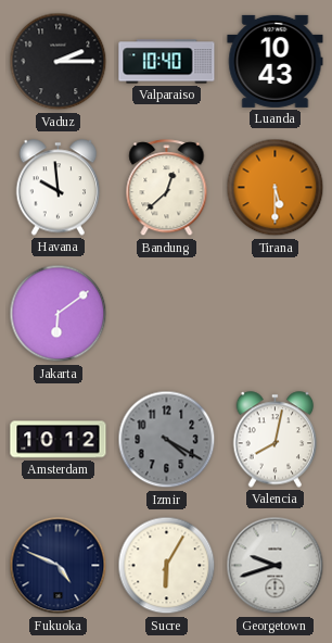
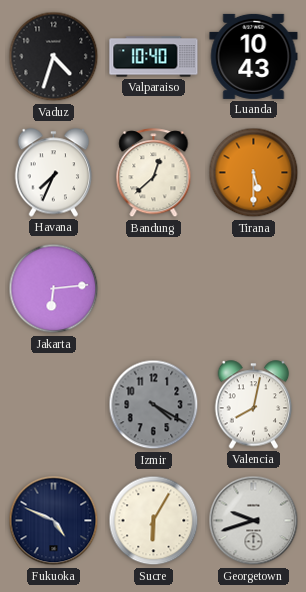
Vaduz: 2:15 -> 4:33 (54, 57)
Havana: 9:59 -> 7:34 (54, 173)
Jakarta: 6:09 -> 6:14 (54, 289)
Amsterdam: 10:12 -> none (59, 440)
